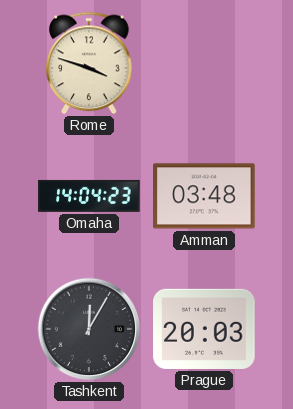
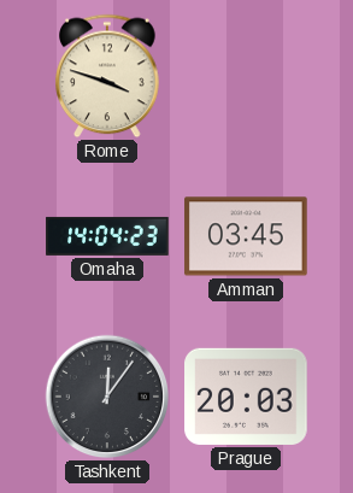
Amman: 03:48 -> 03:45 (246, 236)
Tashkent: 12:05 -> 12:06 (107, 397)
